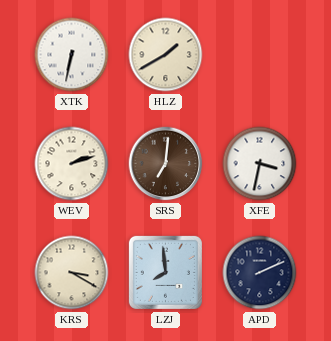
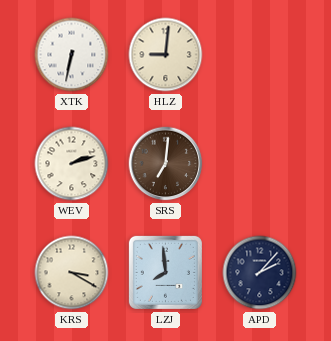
HLZ: 1:40 -> 9:01 (166, 55)
XFE: 3:32 -> none (260, 164)
APD: 2:11 -> 2:07 (260, 273)
